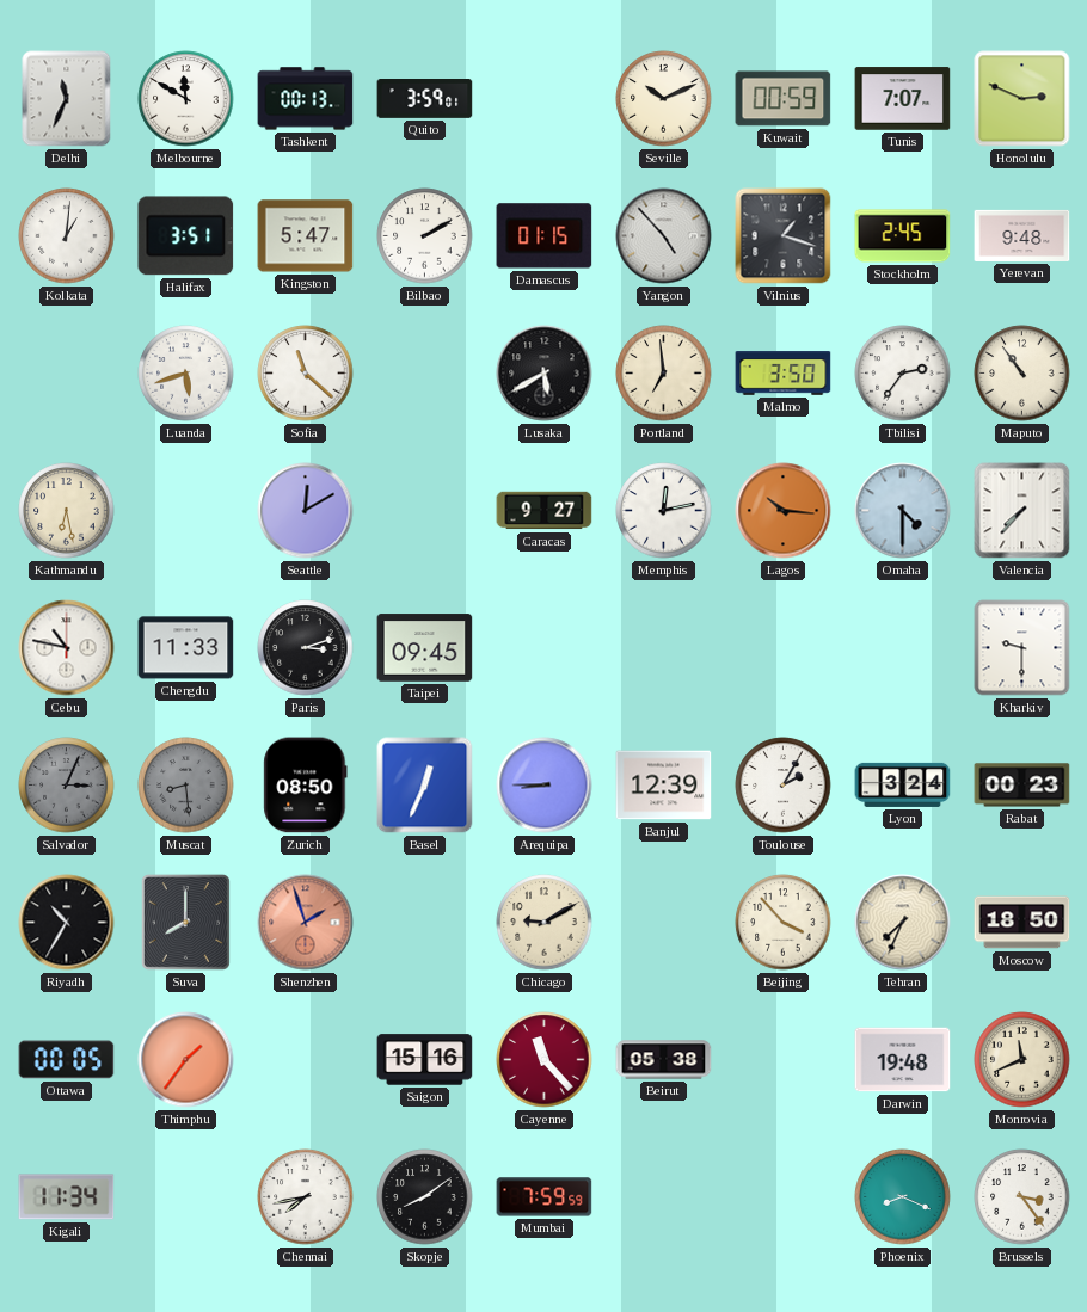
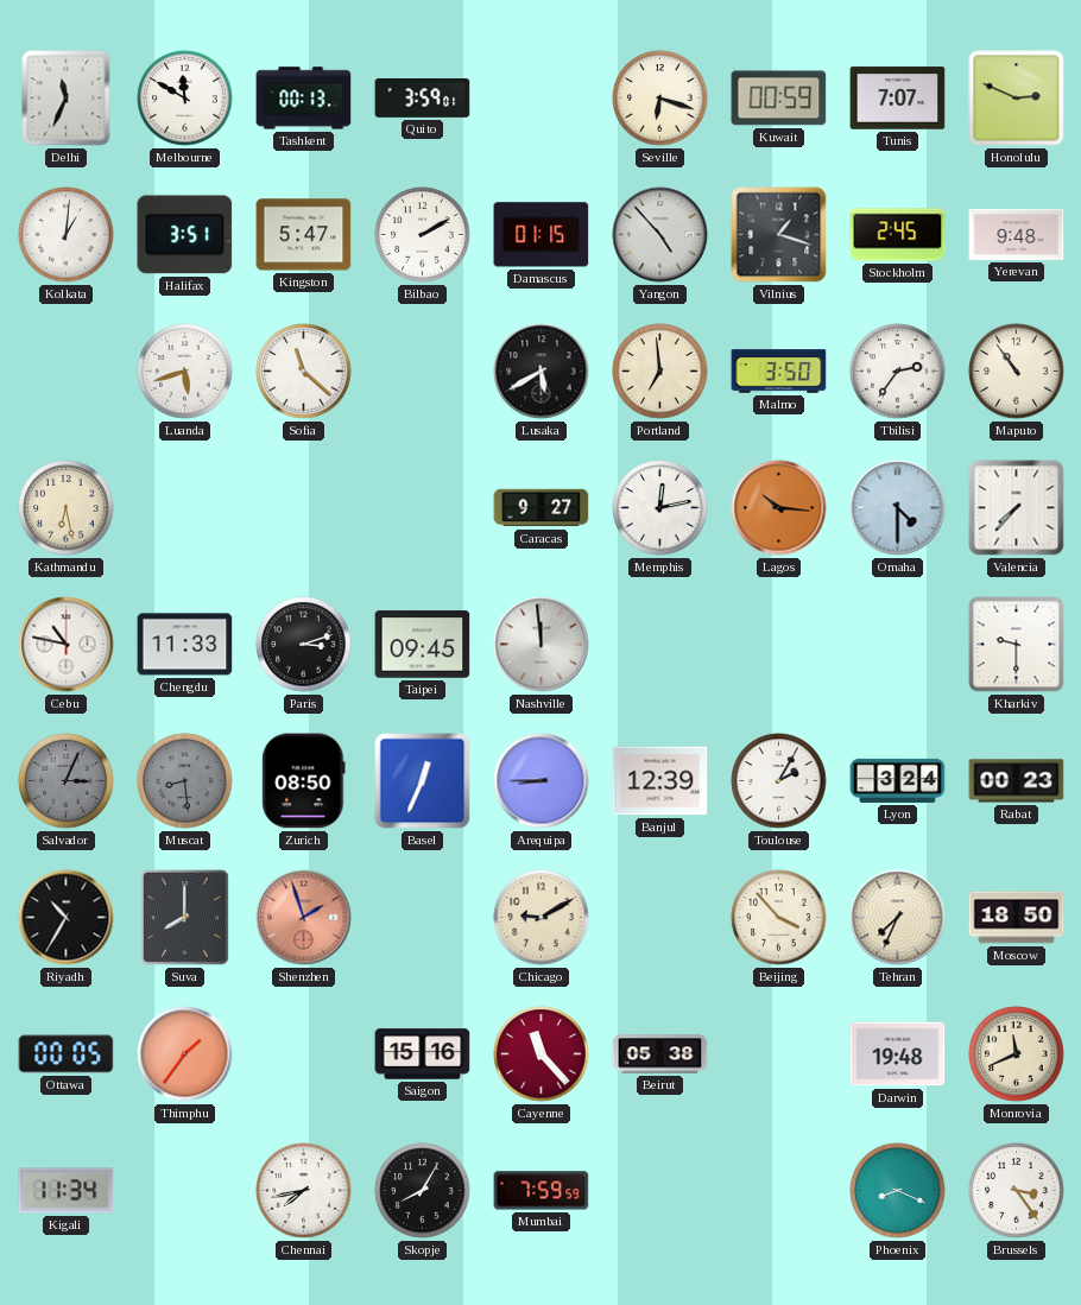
Seville: 10:11 -> 6:18 (660, 99)
Seattle: 12:10 -> none (306, 511)
Nashville: none -> 11:59 (542, 645)
Skopje: 8:09 -> 8:05 (423, 1191)
